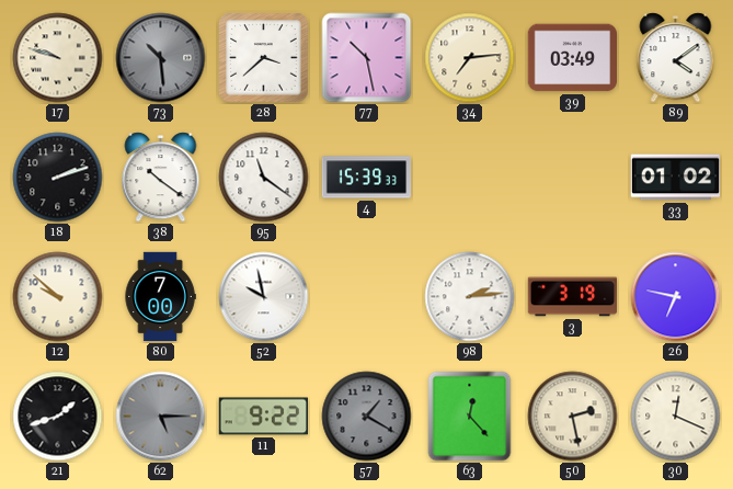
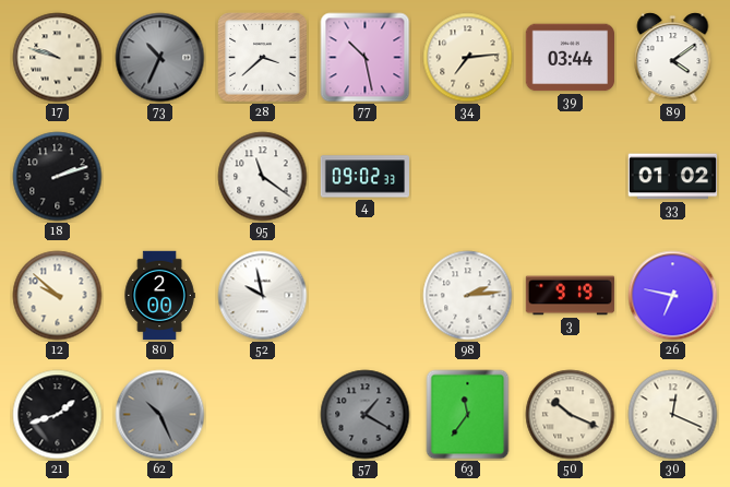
73: 10:29 -> 10:34 (160, 58)
39: 03:49 -> 03:44 (570, 58)
38: 10:21 -> none (161, 178)
4: 15:39 -> 09:02 (366, 177)
80: 7:00 -> 2:00 (159, 296)
3: 3:19 -> 9:19 (571, 296)
62: 5:15 -> 10:26 (160, 415)
11: 9:22 -> none (263, 417)
63: 12:23 -> 11:36 (468, 415)
50: 2:28 -> 10:19 (571, 415)
